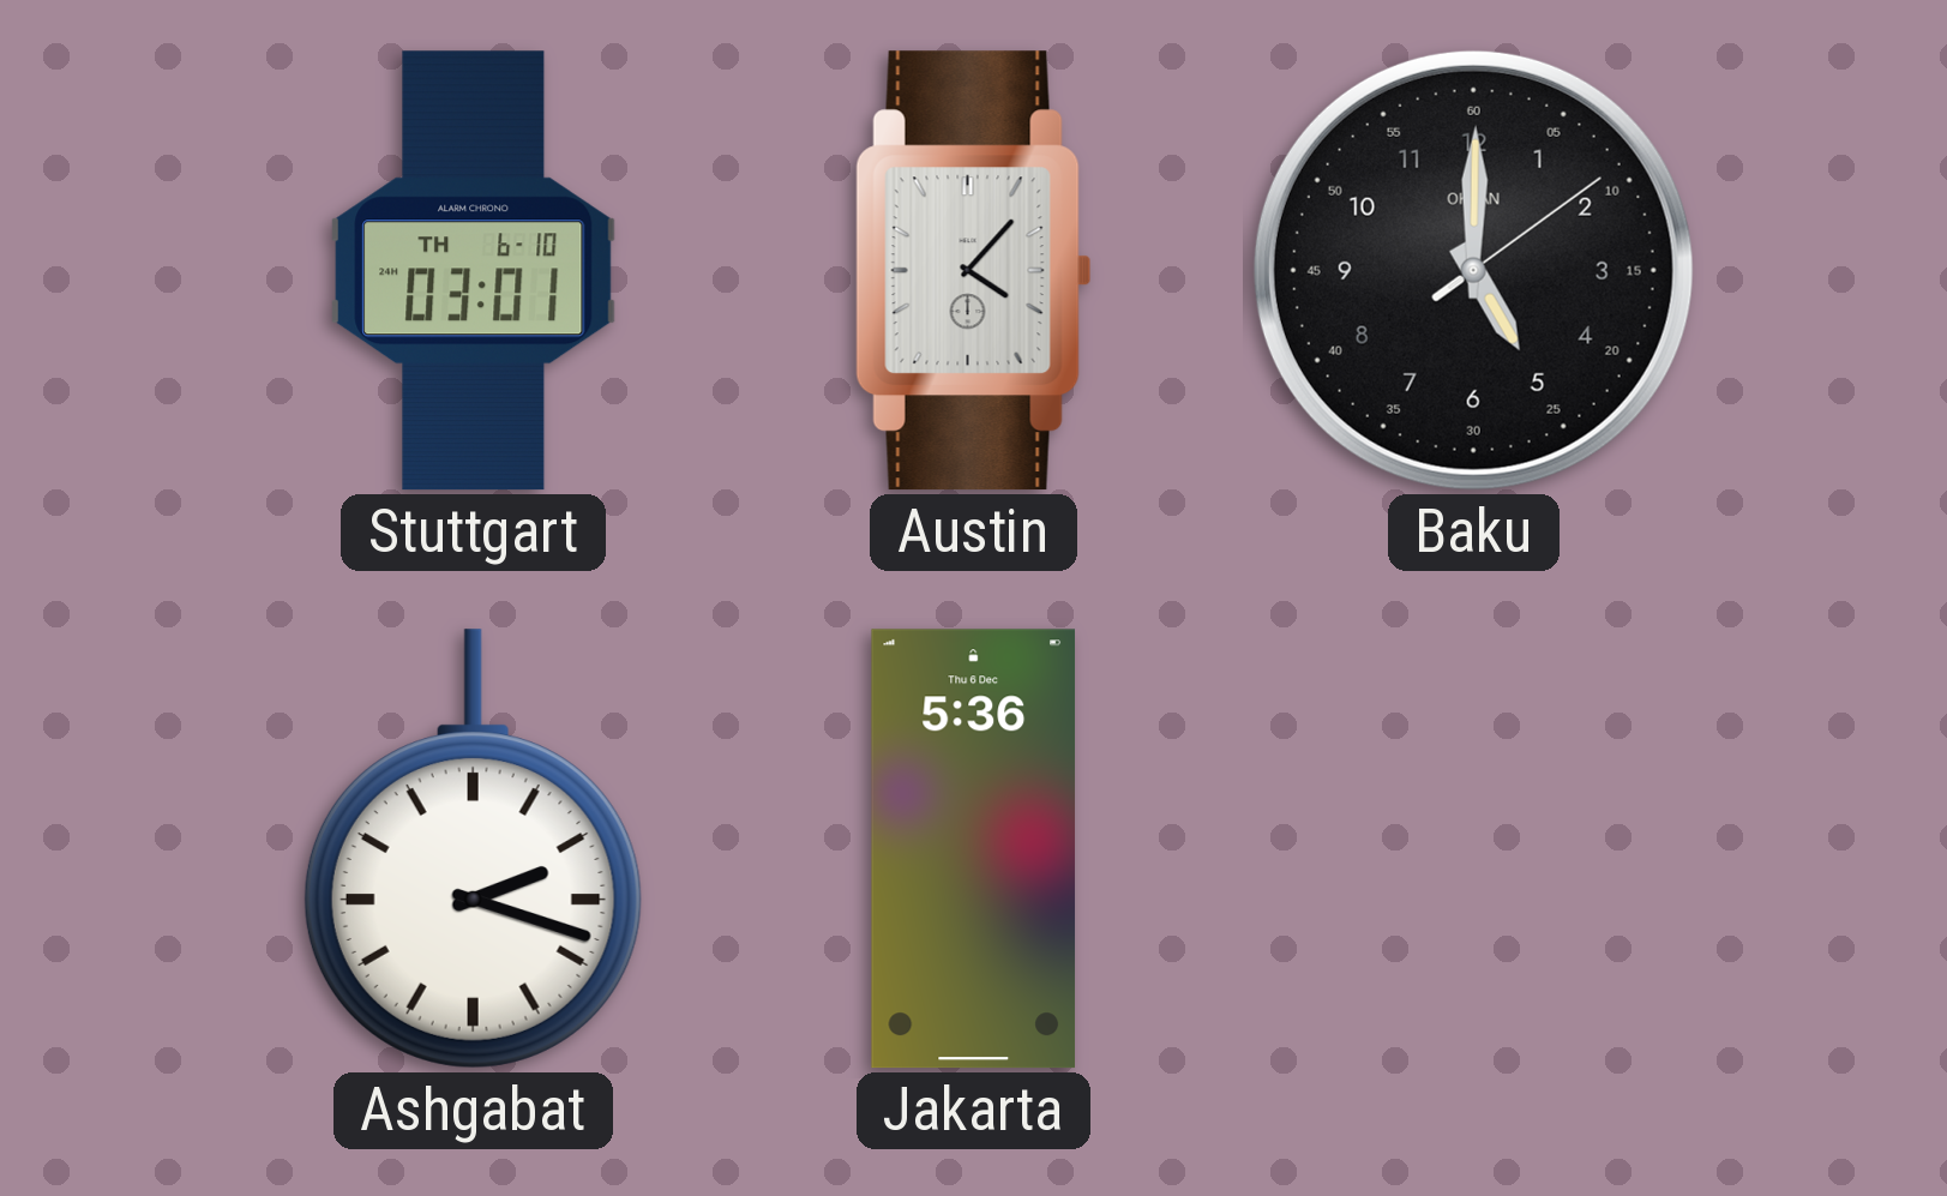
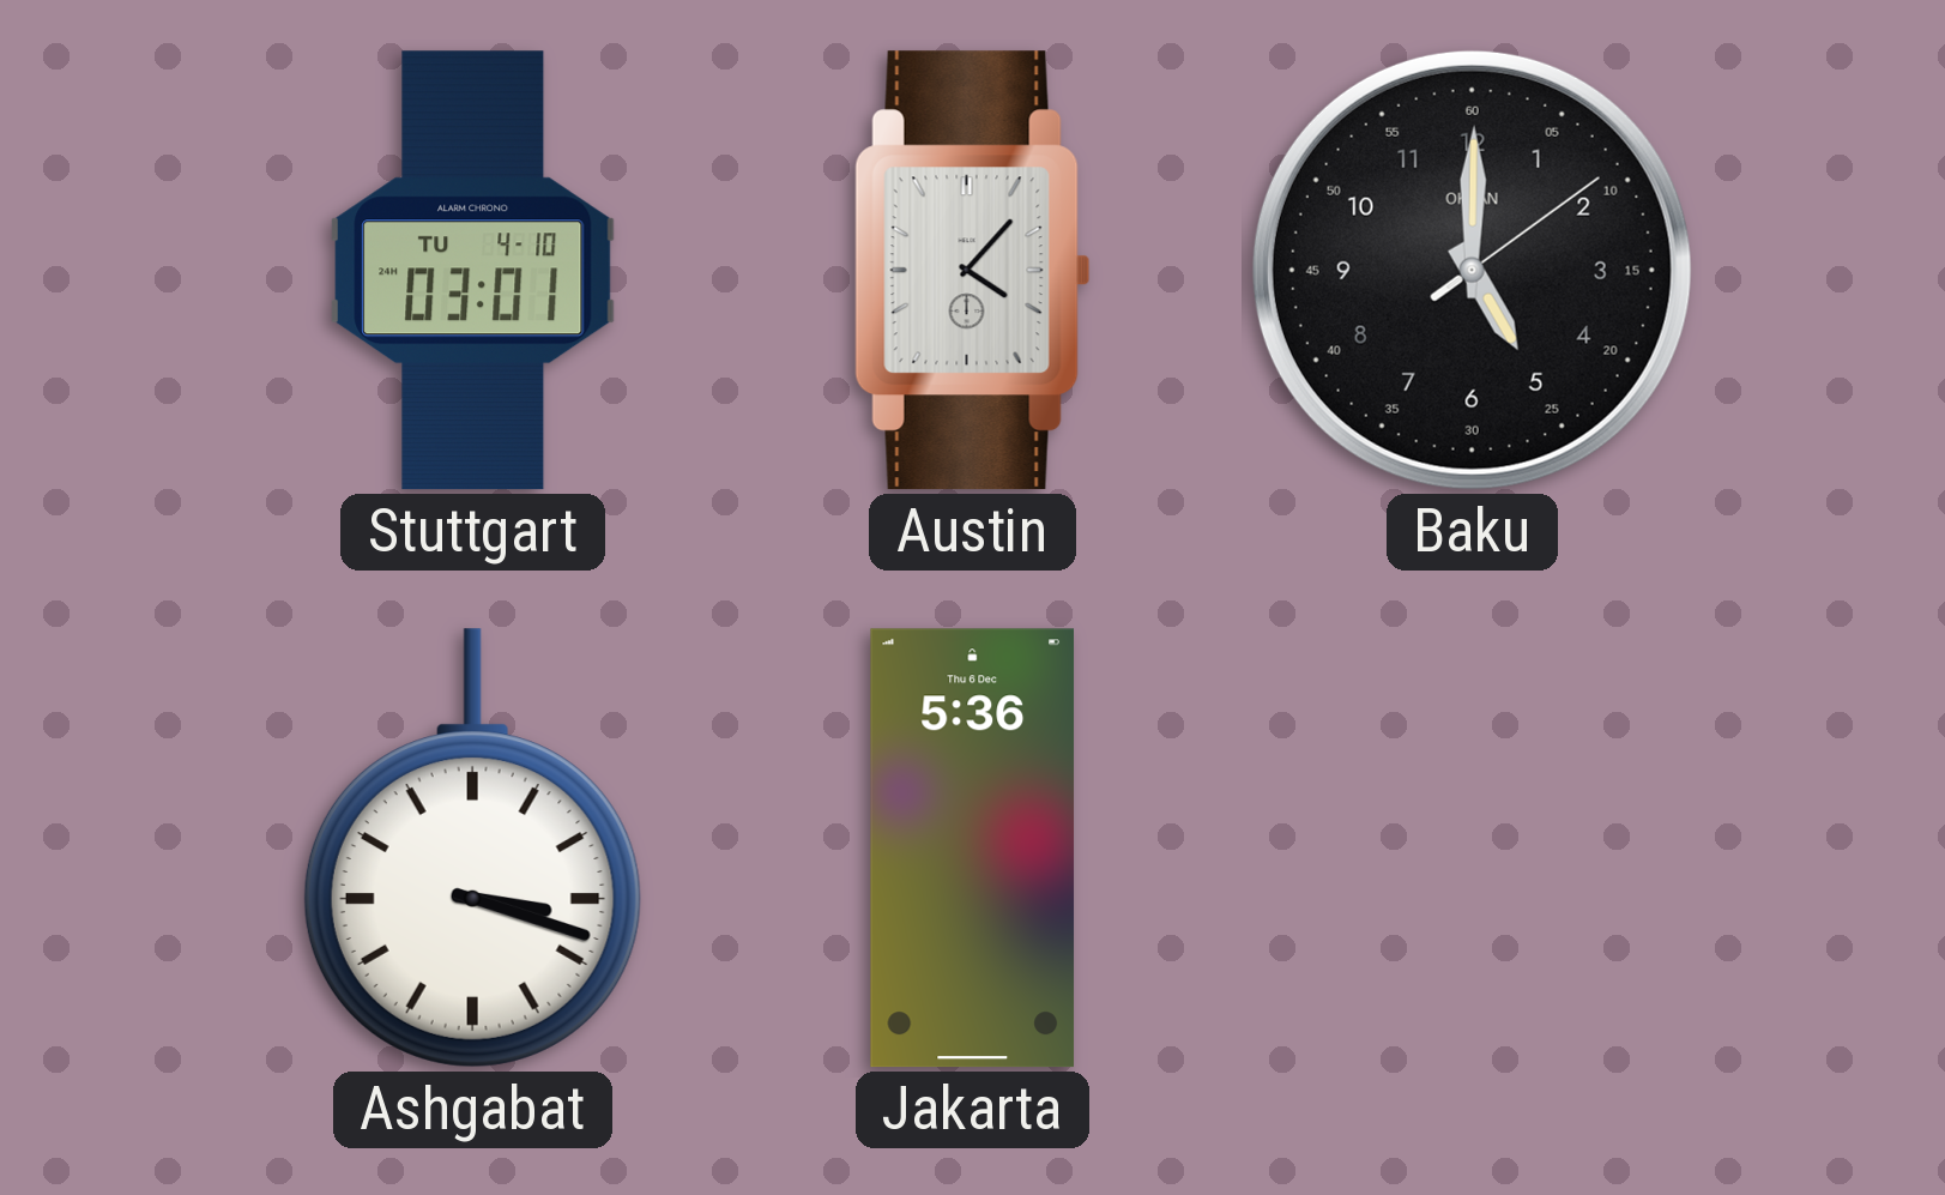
Stuttgart date: TH 6-10 -> TU 4-10 (473, 271)
Ashgabat: 2:18 -> 3:18 (472, 849)
